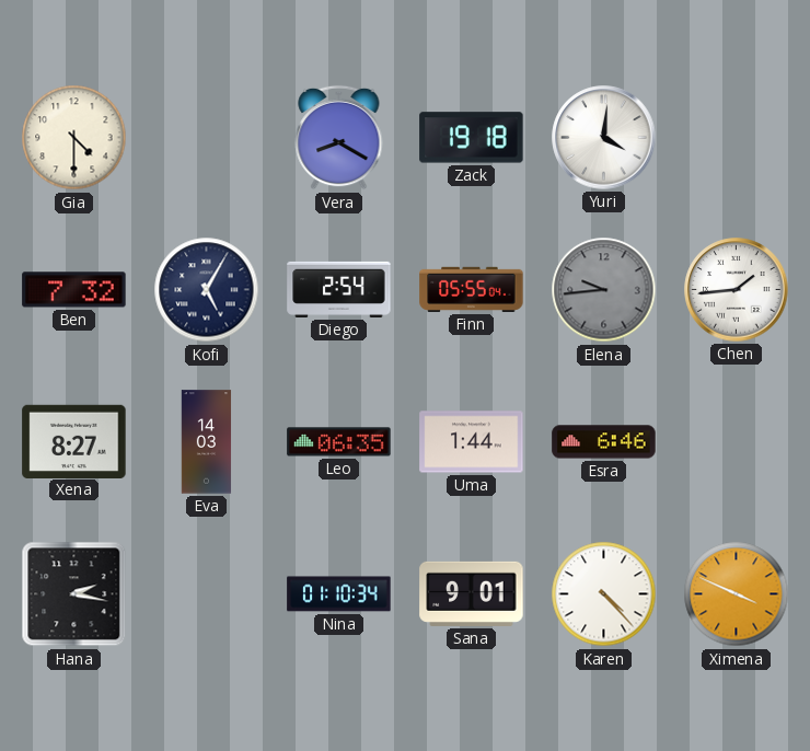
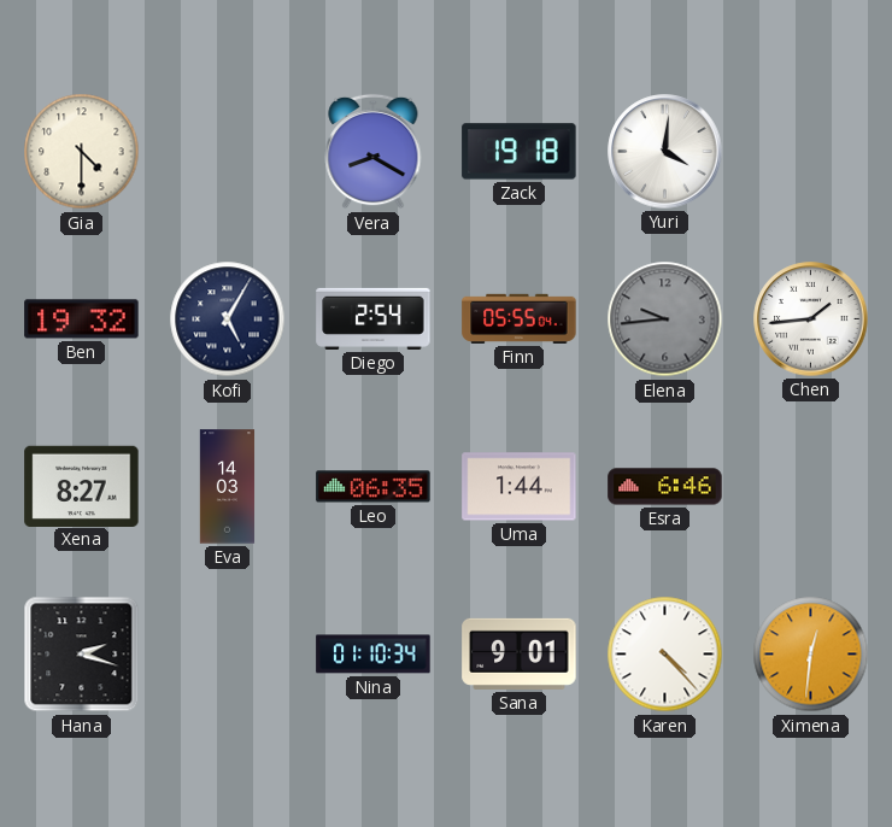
Ben: 7:32 -> 19:32 (82, 319)
Hana: 2:17 -> 2:18 (82, 655)
Ximena: 3:49 -> 12:31 (811, 655)
